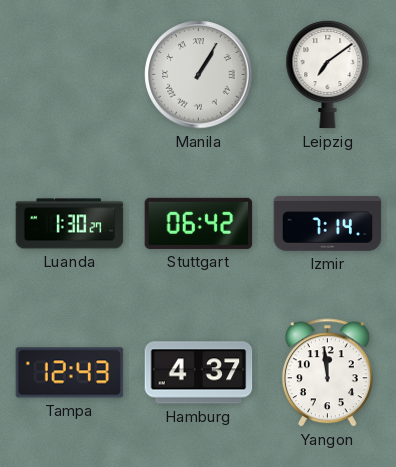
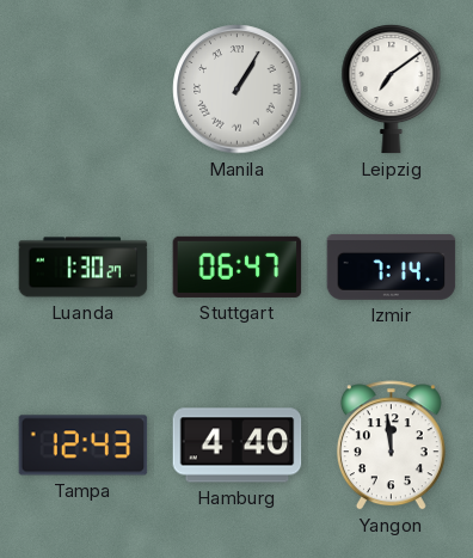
Stuttgart: 06:42 -> 06:47 (238, 266)
Hamburg: 4:37 -> 4:40 (238, 446)
